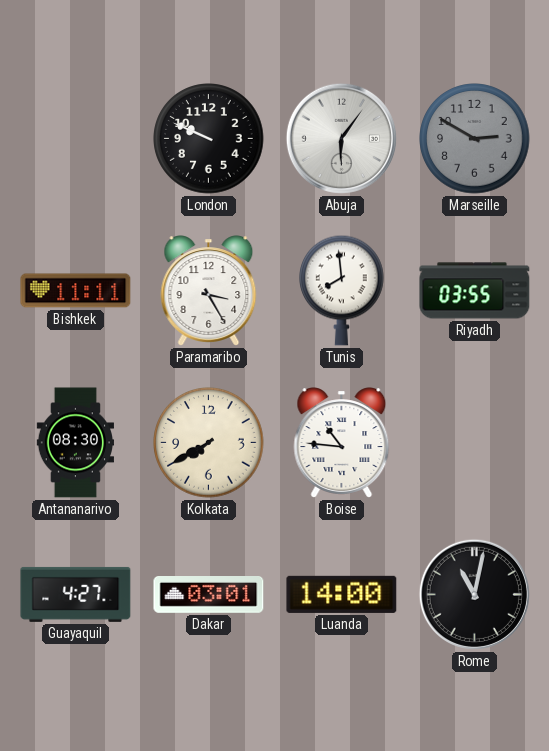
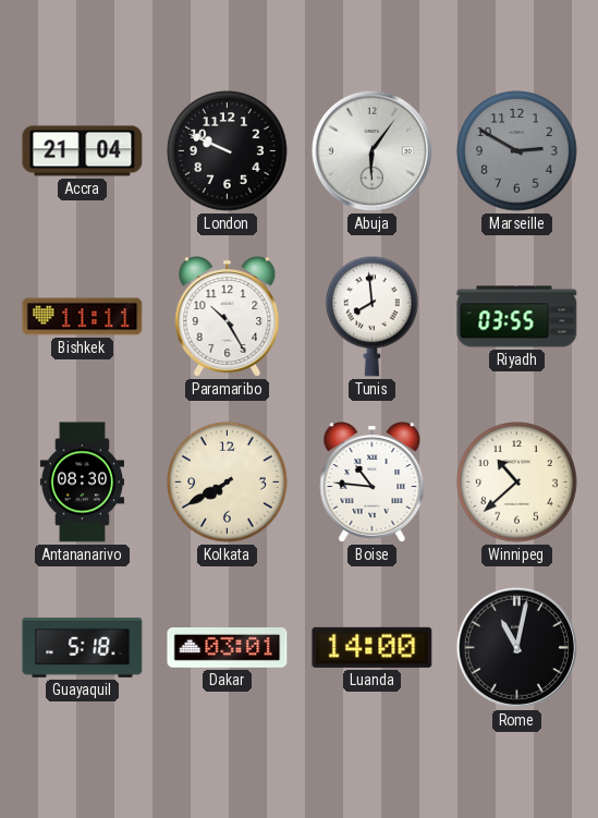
Accra: none -> 21:04 (83, 151)
Paramaribo: 3:25 -> 10:25 (228, 317)
Winnipeg: none -> 10:38 (517, 483)
Guayaquil: 4:27 -> 5:18 (83, 647)
